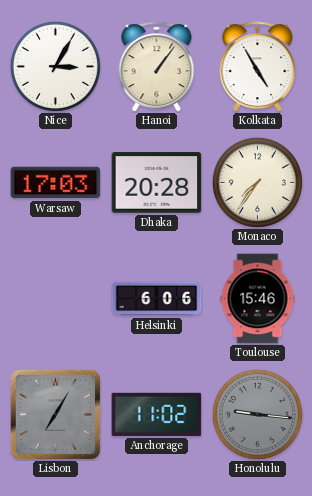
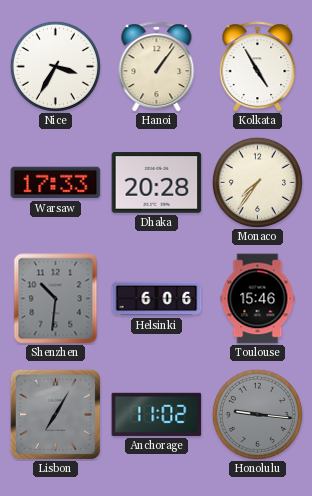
Nice: 3:05 -> 3:35 (55, 66)
Warsaw: 17:03 -> 17:33 (56, 183)
Shenzhen: none -> 10:31 (56, 299)
